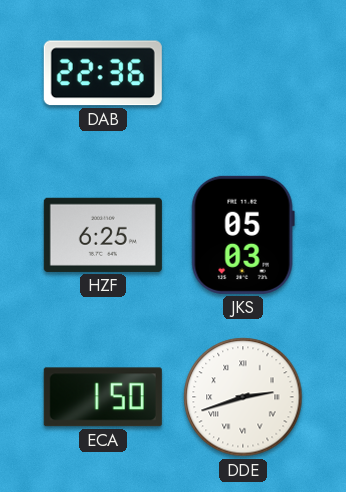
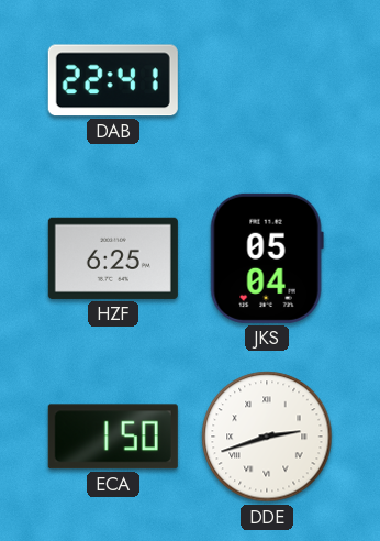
DAB: 22:36 -> 22:41 (113, 80)
JKS: 05:03 -> 05:04 (267, 258)
